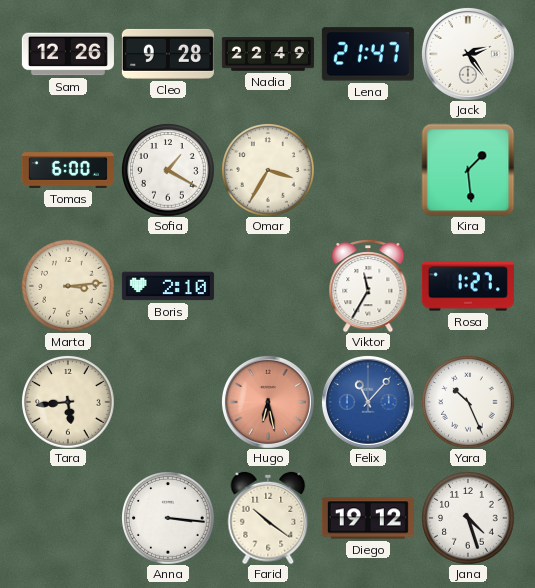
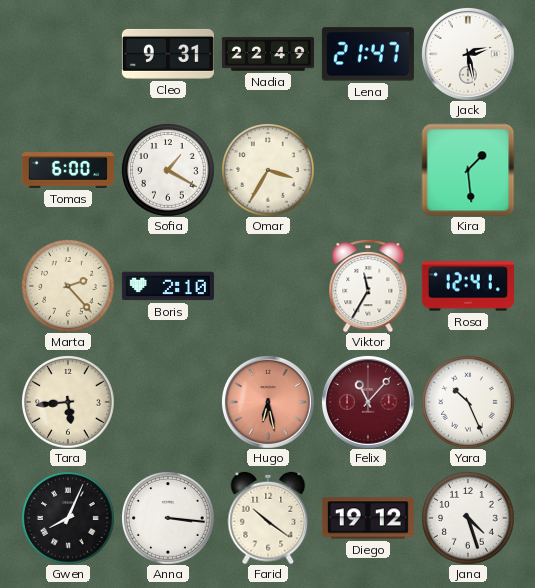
Sam: 12:26 -> none (68, 54)
Cleo: 9:28 -> 9:31 (168, 54)
Jack: 2:24 -> 2:28 (468, 54)
Marta: 3:14 -> 2:23 (68, 286)
Rosa: 1:27 -> 12:41 (468, 286)
Felix dial: blue -> burgundy (368, 402)
Gwen: none -> 8:04 (68, 518)
